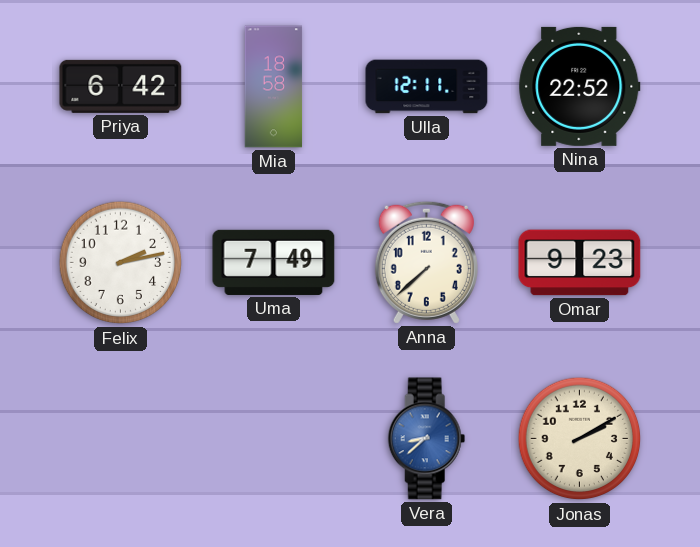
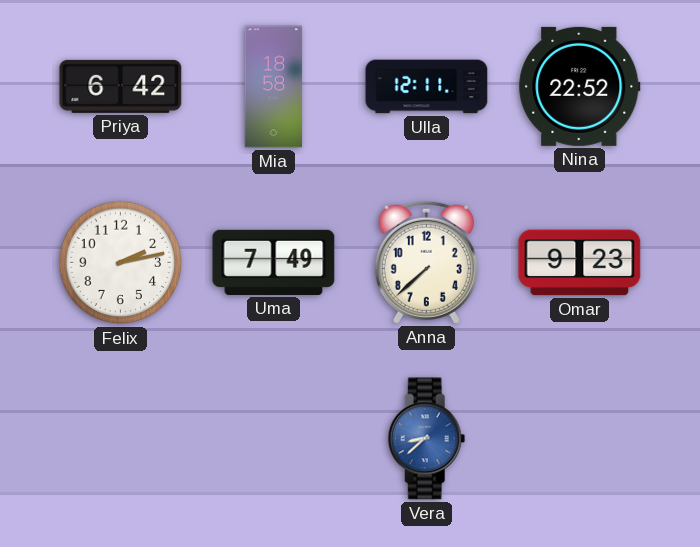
Jonas: 2:10 -> none (580, 439)
